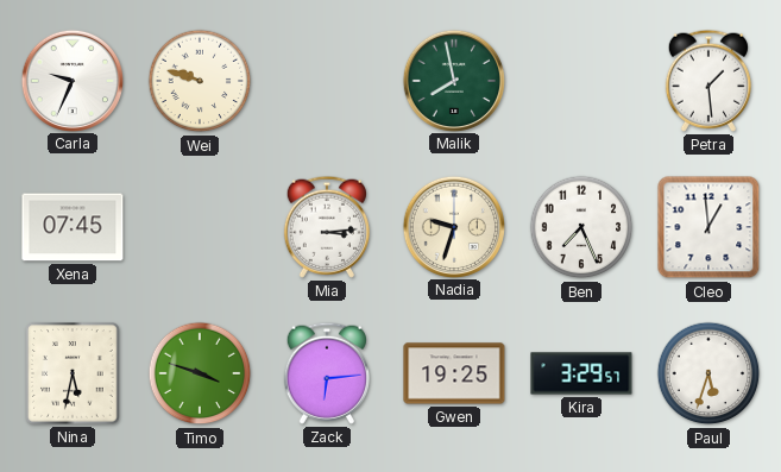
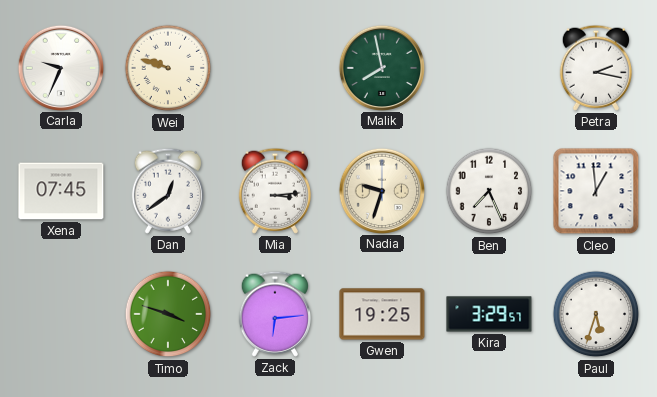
Petra: 1:29 -> 2:17 (595, 68)
Dan: none -> 12:39 (167, 191)
Nina: 5:32 -> none (73, 373)
